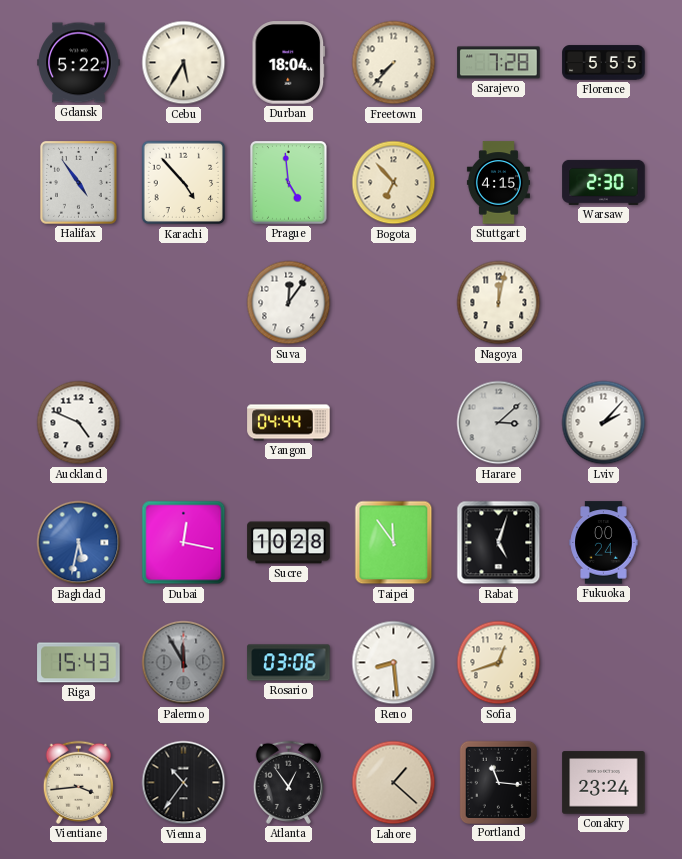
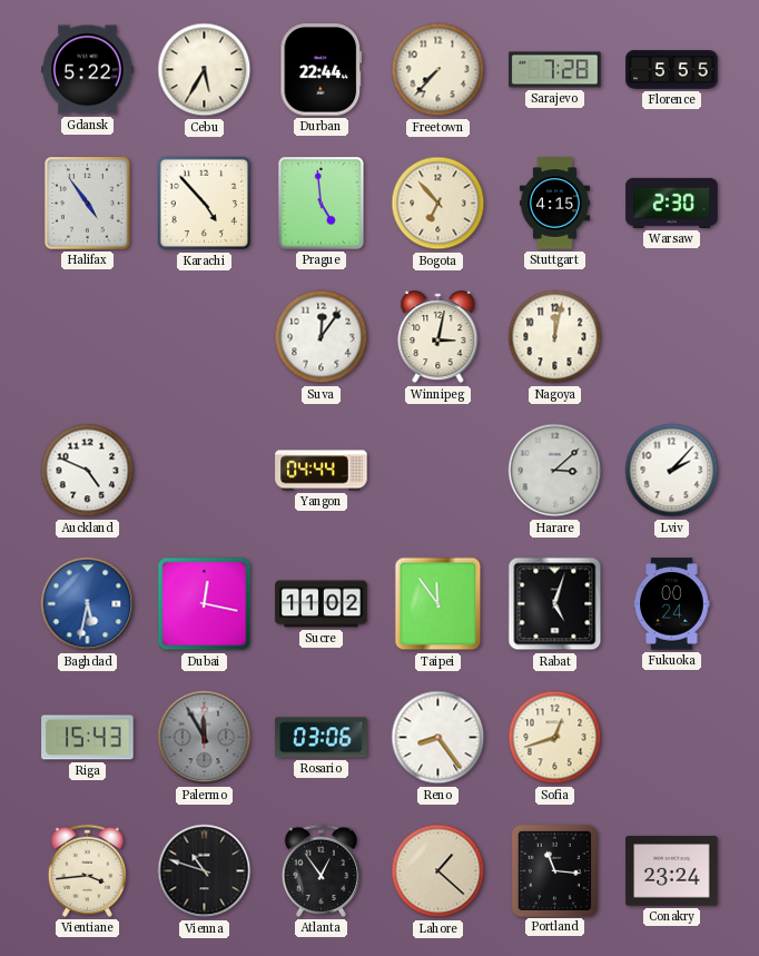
Durban: 18:04 -> 22:44 (322, 70)
Winnipeg: none -> 3:02 (438, 337)
Sucre: 10:28 -> 11:02 (322, 604)
Reno: 8:29 -> 8:24 (438, 738)
Vienna: 10:36 -> 10:48 (205, 871)
